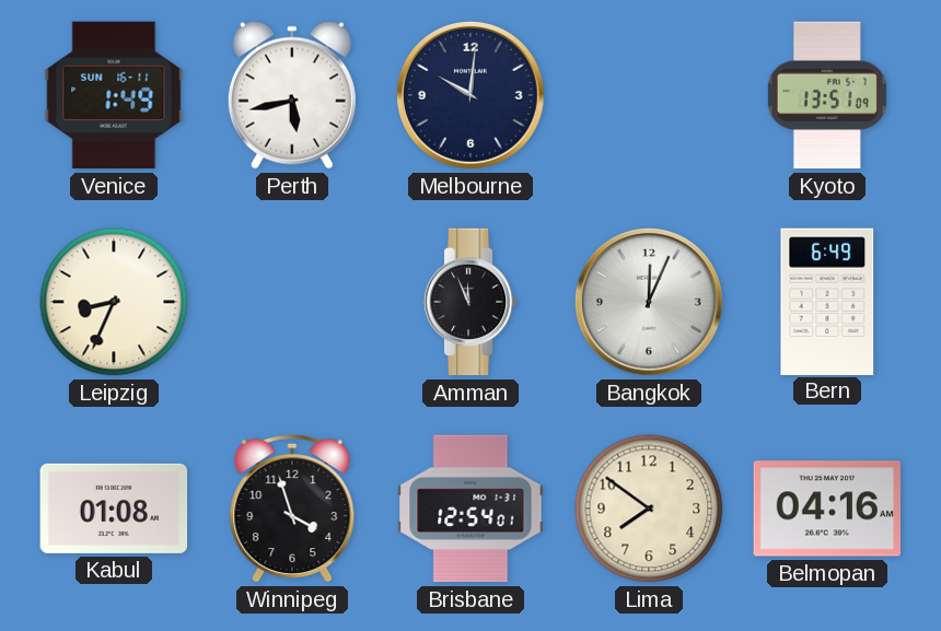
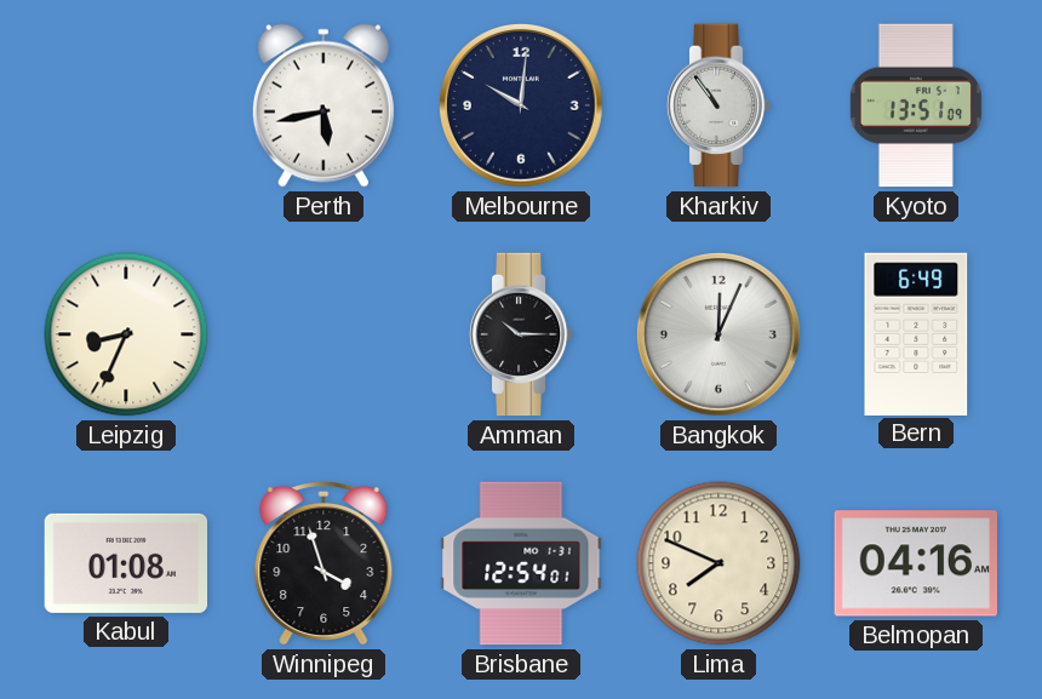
Venice: 1:49 -> none (114, 95)
Kharkiv: none -> 10:54 (718, 105)
Amman: 11:56 -> 10:15 (521, 334)
Lima: 7:51 -> 7:49 (718, 563)
